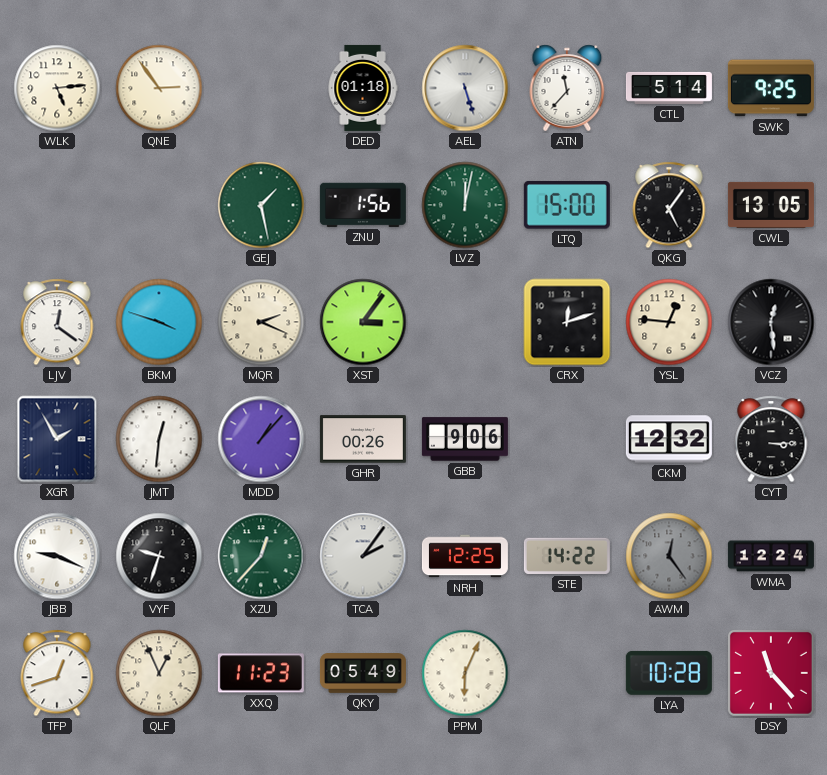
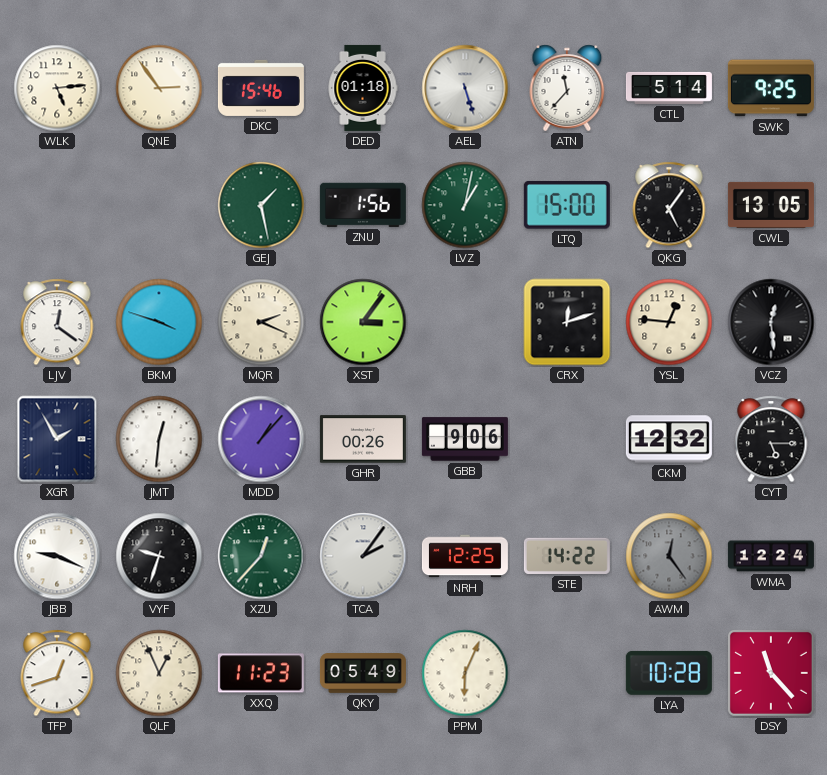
DKC: none -> 15:46 (261, 88)
LVZ: 12:02 -> 1:02 (465, 205)
CYT: 3:15 -> 5:15 (771, 439)
